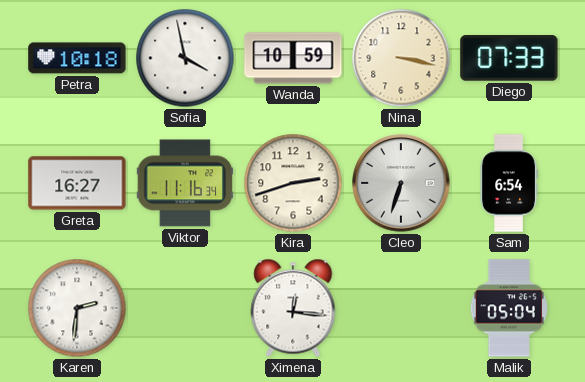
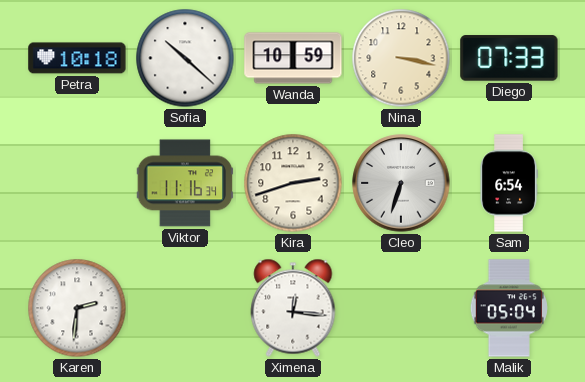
Sofia: 3:58 -> 10:22 (185, 58)
Greta: 16:27 -> none (77, 183)
